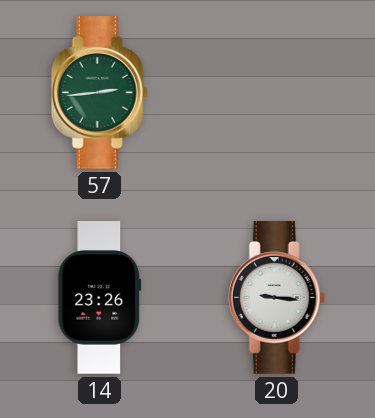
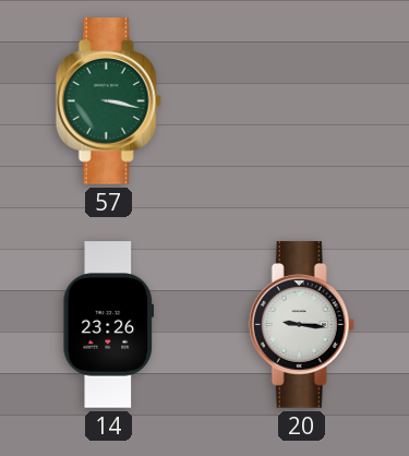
57: 2:44 -> 3:17 (108, 101)
